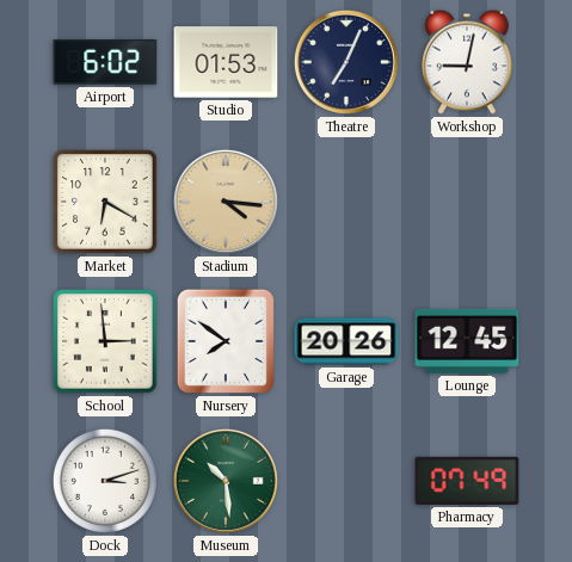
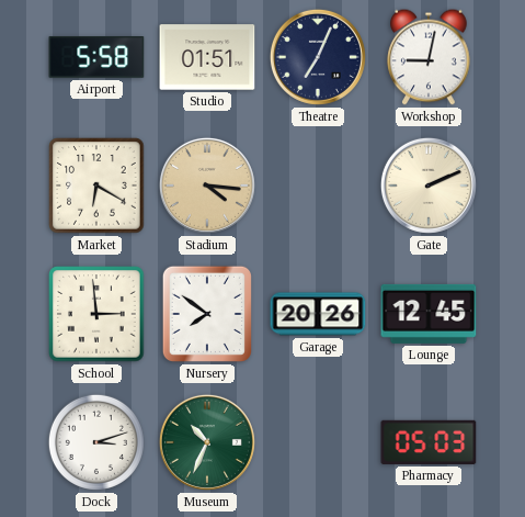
Airport: 6:02 -> 5:58 (96, 58)
Studio: 01:53 -> 01:51 (207, 57)
Gate: none -> 2:11 (429, 186)
Museum: 10:29 -> 10:34 (207, 442)
Pharmacy: 07:49 -> 05:03 (429, 442)
